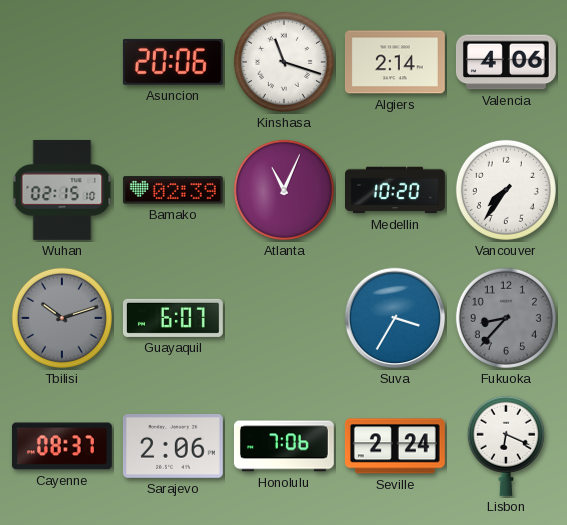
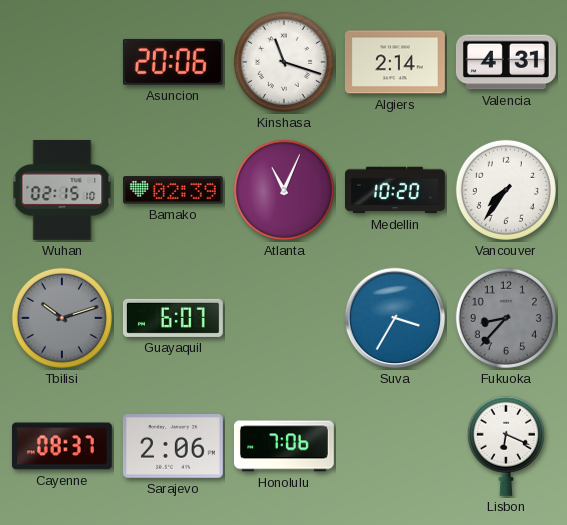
Valencia: 4:06 -> 4:31 (506, 62)
Seville: 2:24 -> none (395, 446)
